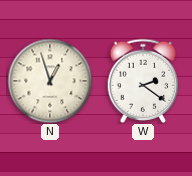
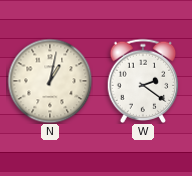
N: 12:57 -> 1:02 (50, 81)
